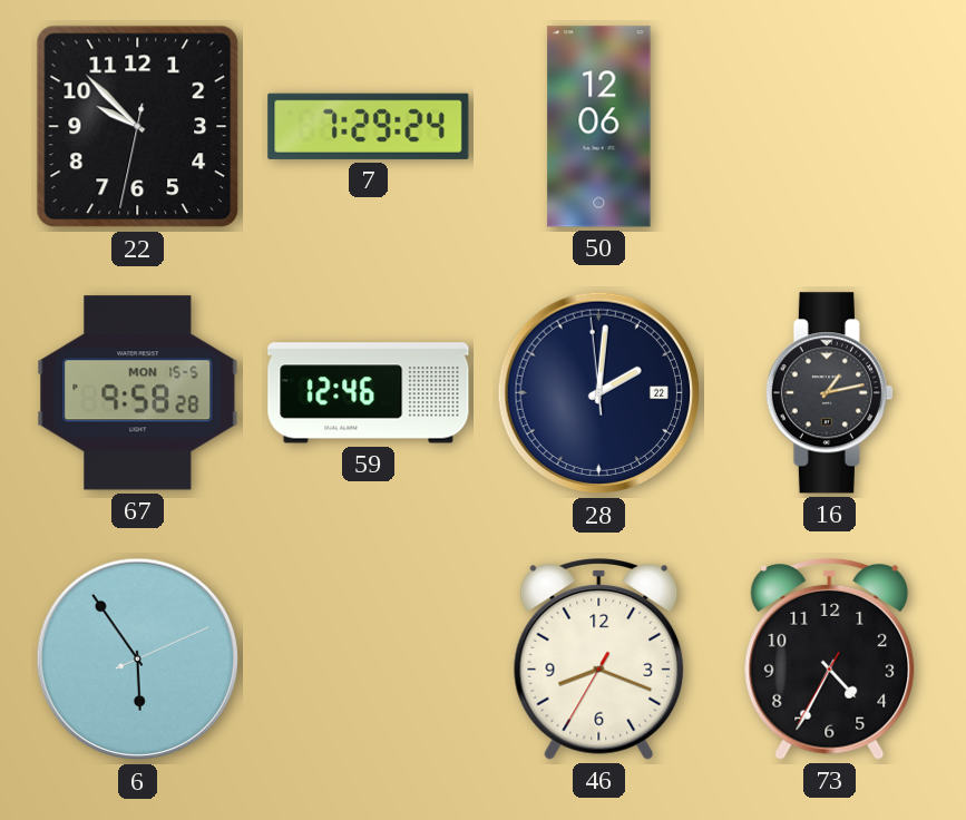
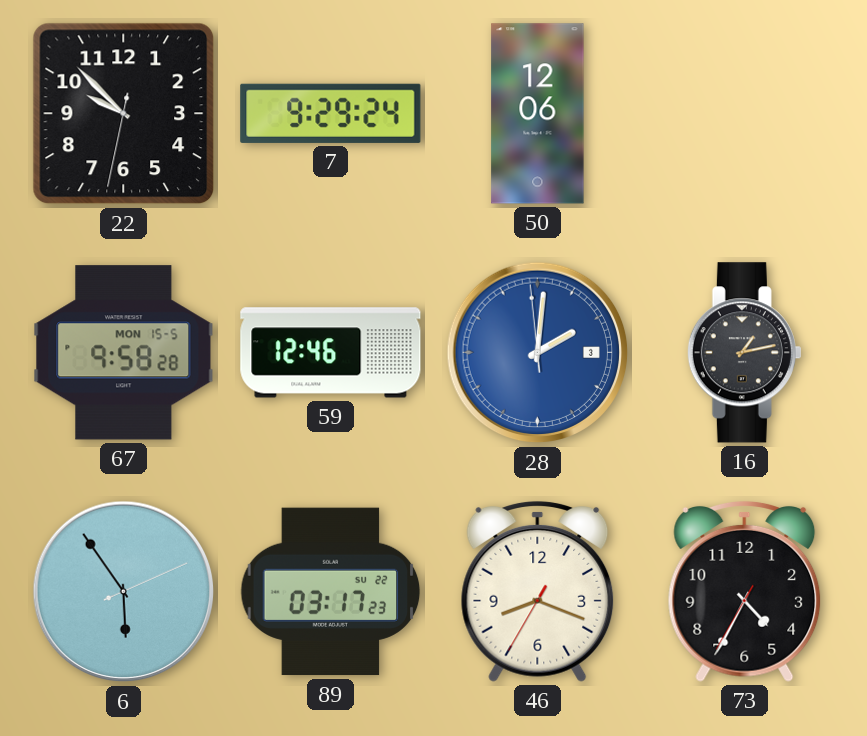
7: 7:29 -> 9:29 (331, 113)
28 date: 22 -> 3 (538, 353)
28 dial: navy -> blue (538, 353)
89: none -> 03:17 (331, 592)
